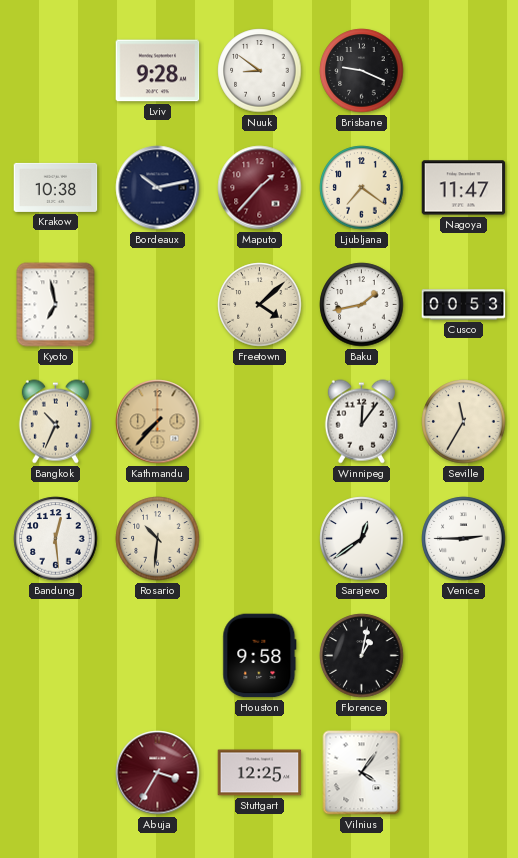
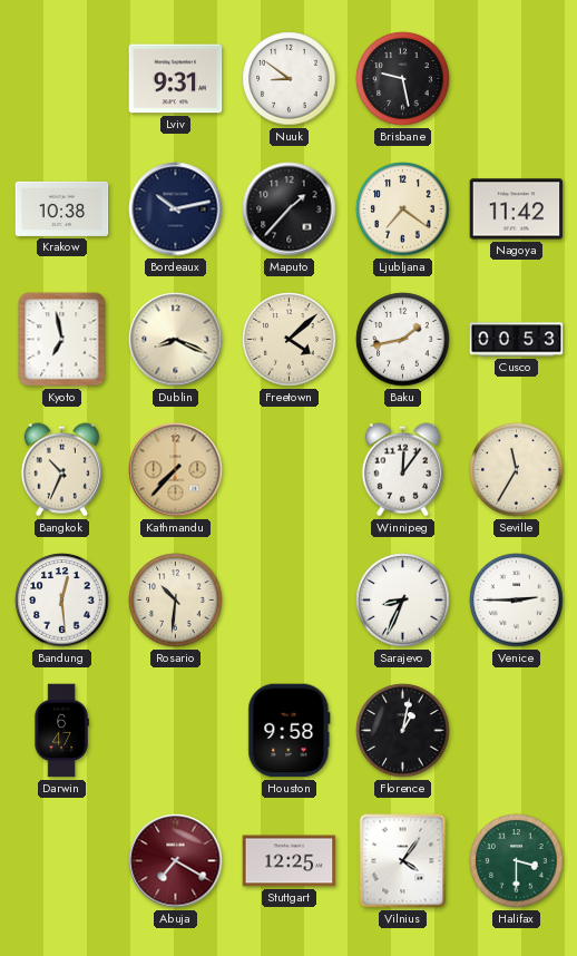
Lviv: 9:28 -> 9:31 (176, 79)
Brisbane: 9:19 -> 9:28 (403, 79)
Maputo dial: burgundy -> black (290, 209)
Nagoya: 11:47 -> 11:42 (517, 209)
Dublin: none -> 8:19 (176, 340)
Sarajevo: 12:39 -> 8:34 (403, 601)
Darwin: none -> 6:47 (61, 731)
Abuja: 3:35 -> 7:20 (176, 861)
Halifax: none -> 3:30 (517, 861)
